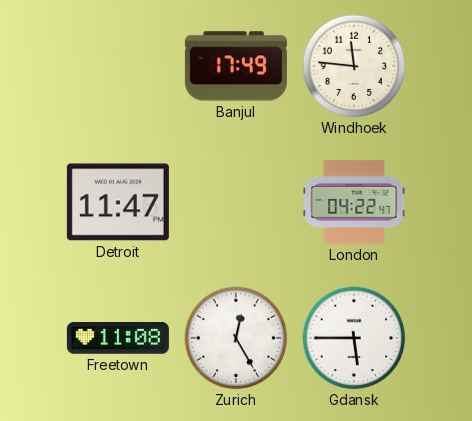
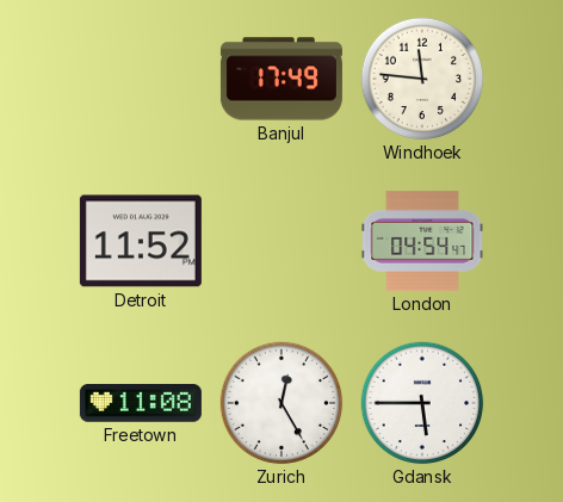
Detroit: 11:47 -> 11:52 (141, 241)
London: 04:22 -> 04:54 (422, 241)
